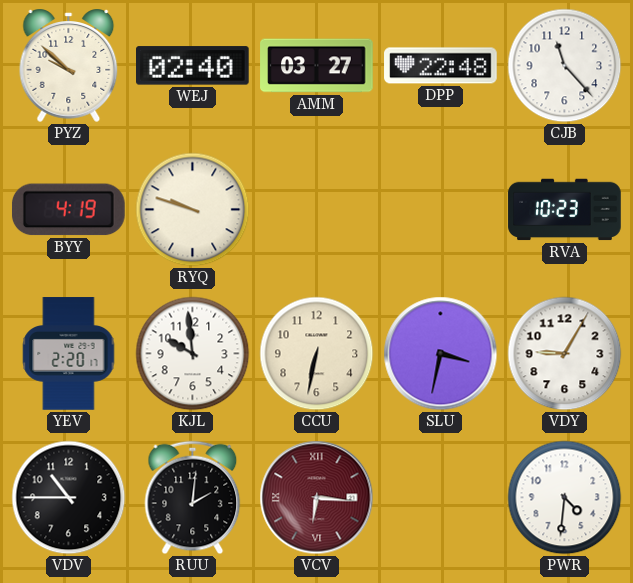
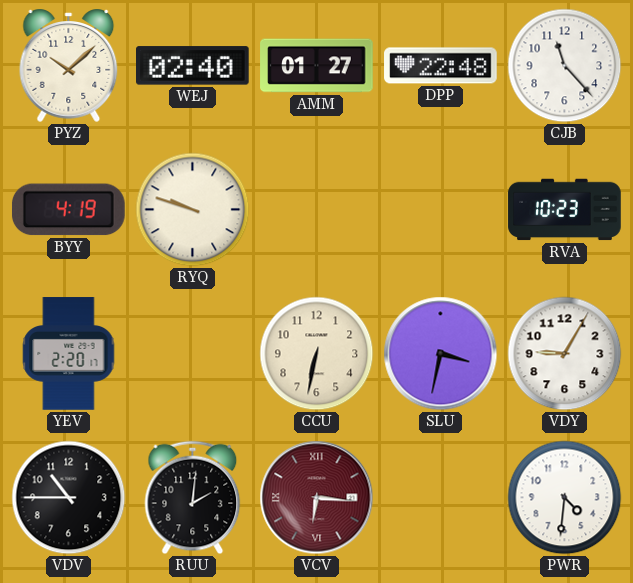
PYZ: 9:52 -> 10:08 (69, 65)
AMM: 03:27 -> 01:27 (317, 66)
KJL: 9:59 -> none (193, 354)
